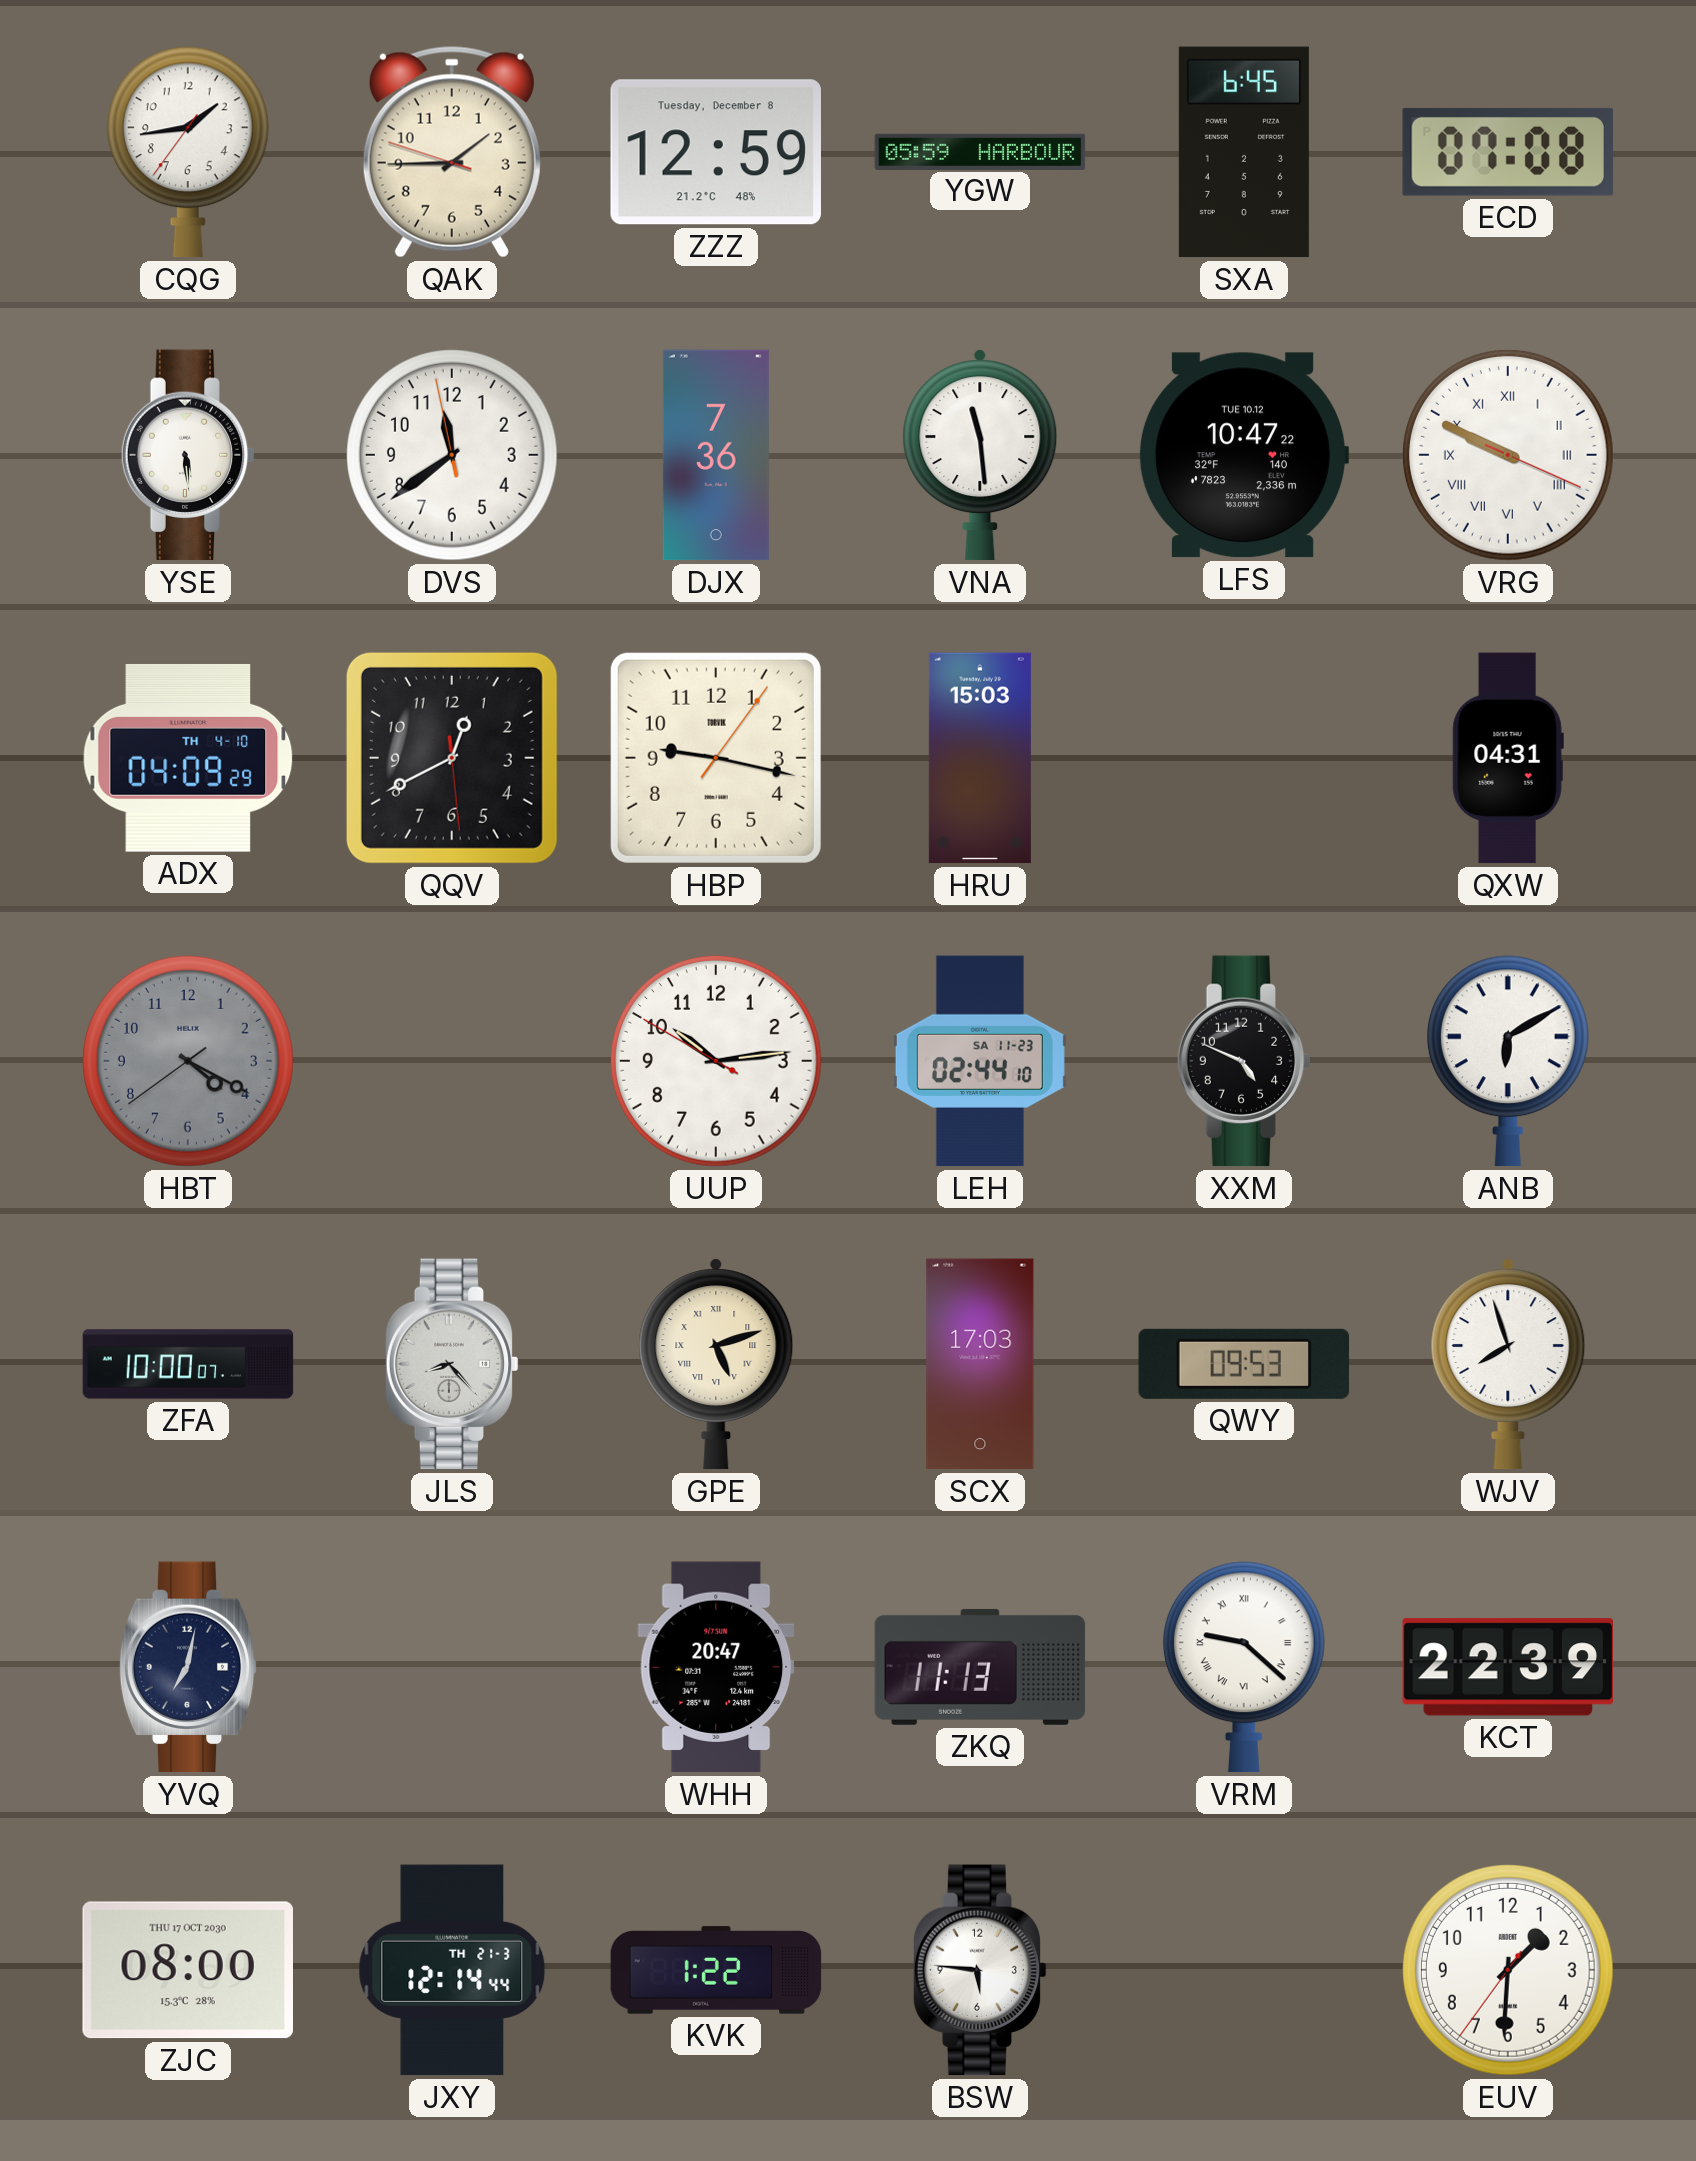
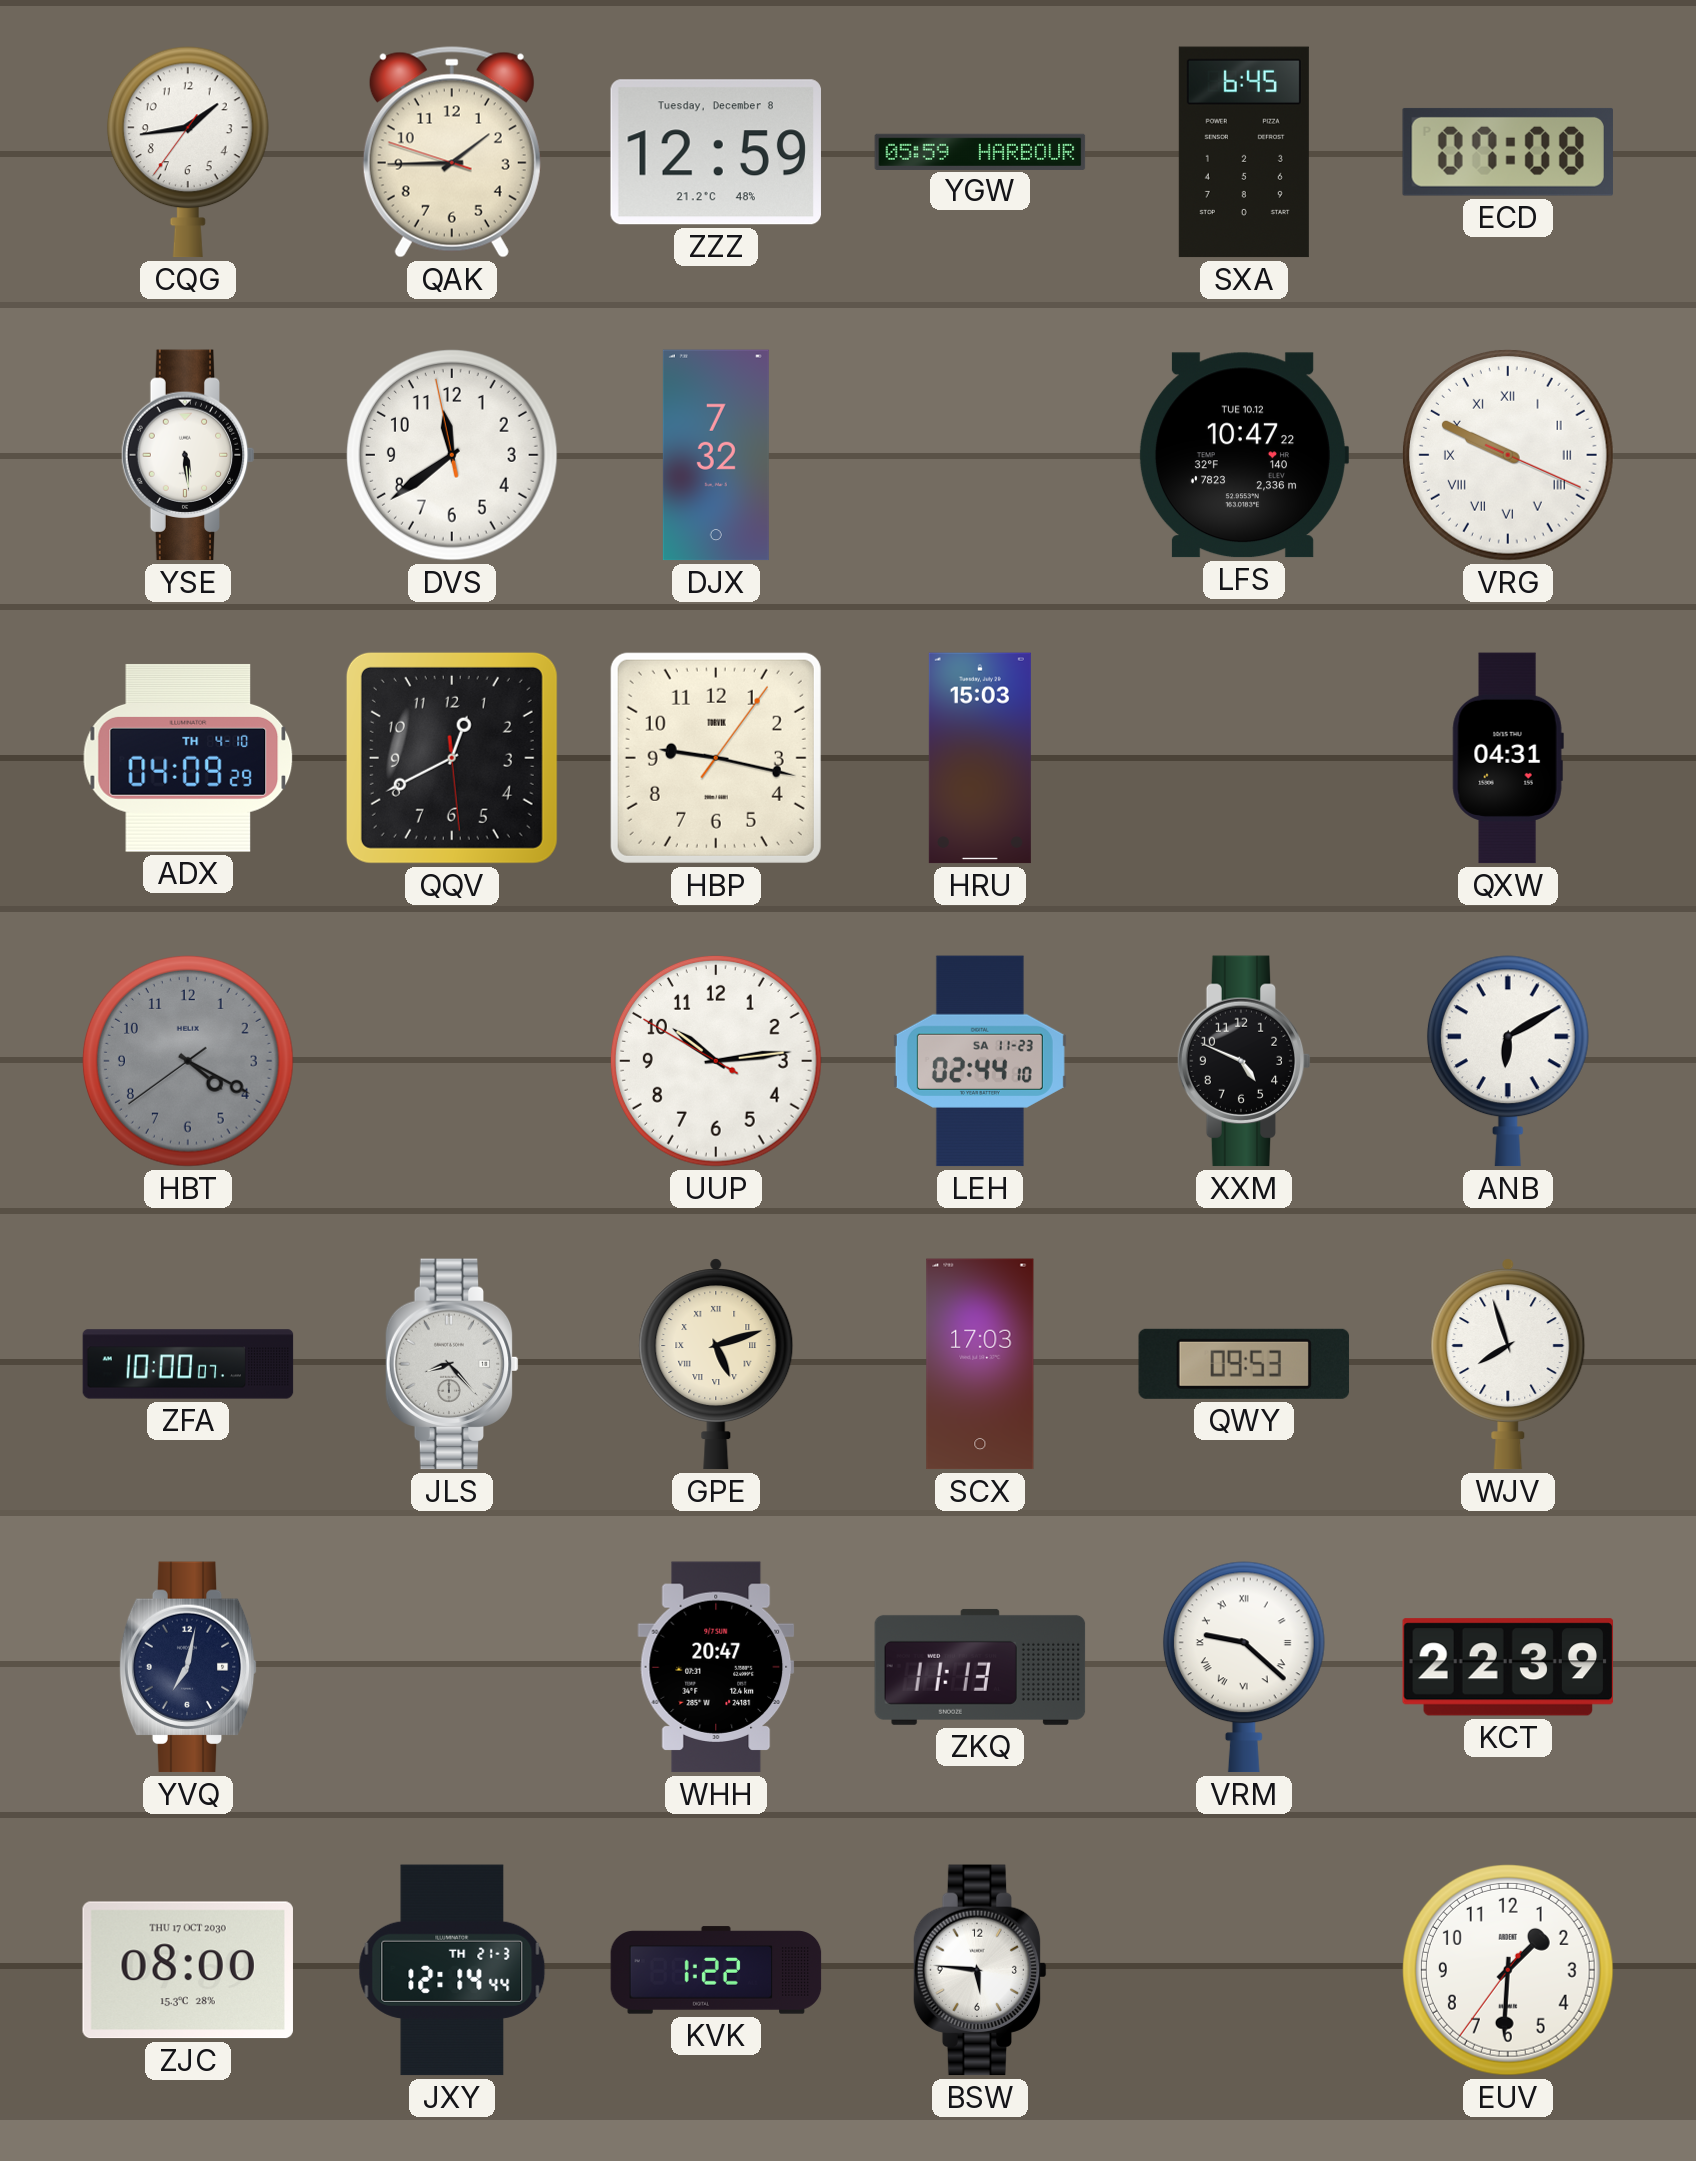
DJX: 7:36 -> 7:32 (716, 455)
VNA: 11:29 -> none (980, 455)
